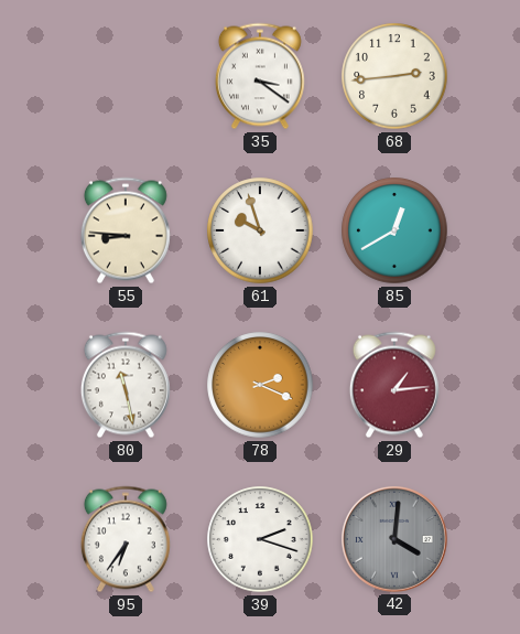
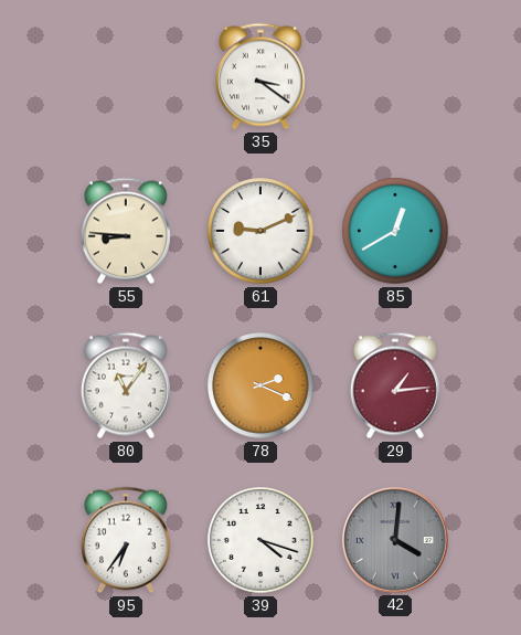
68: 2:44 -> none (394, 76)
61: 9:57 -> 9:11 (260, 231)
80: 11:28 -> 11:06 (126, 385)
39: 2:18 -> 4:18 (260, 540)
